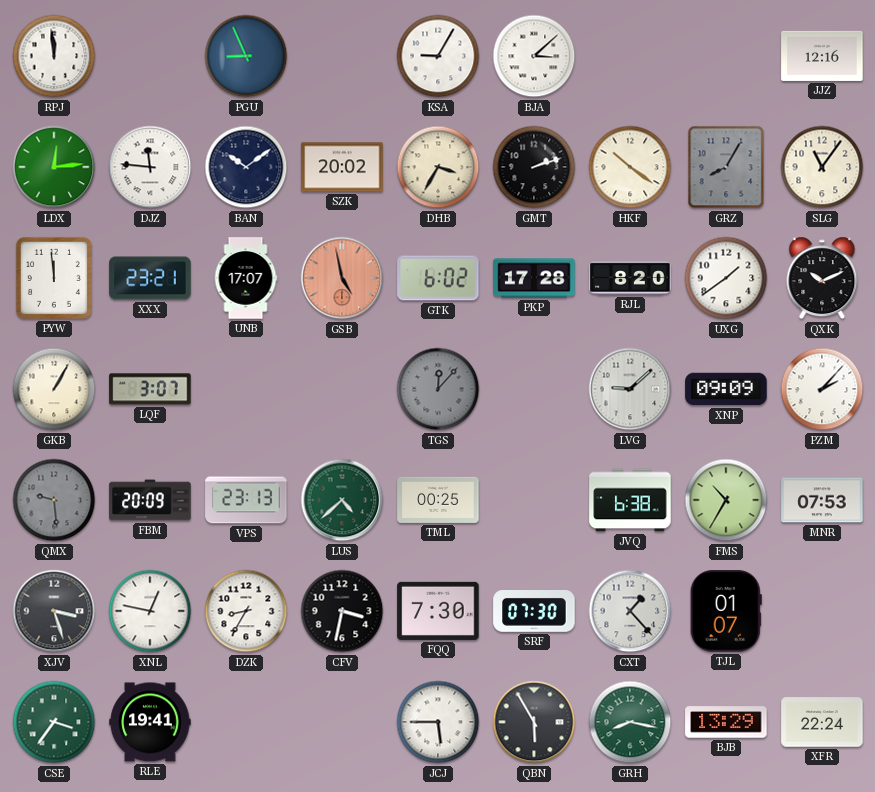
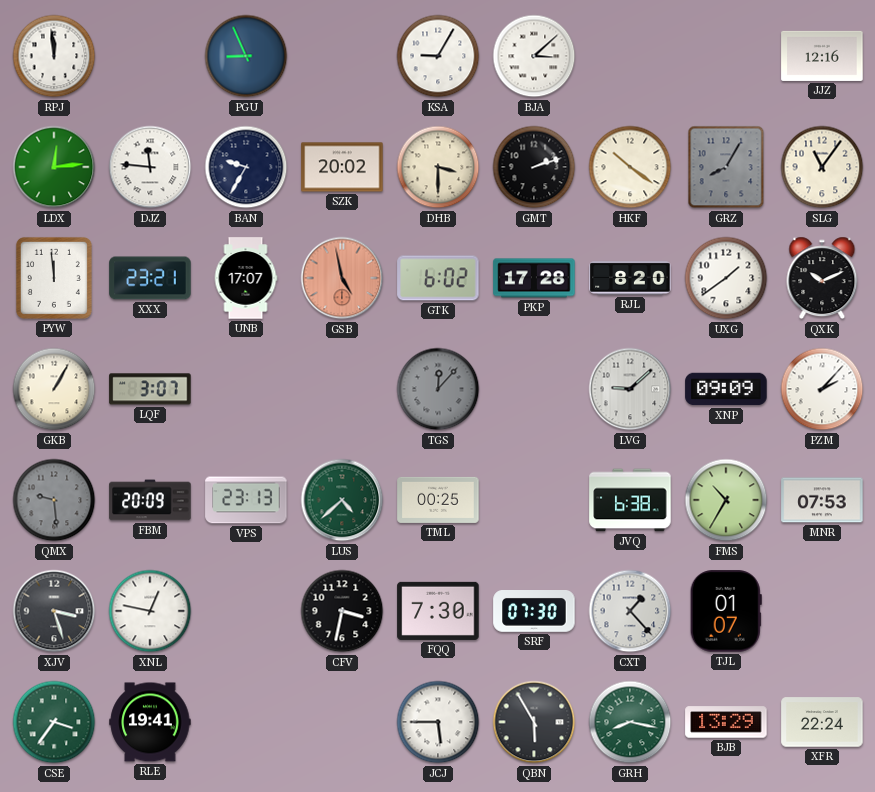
BAN: 10:09 -> 9:35 (246, 167)
DHB: 3:35 -> 3:30 (438, 167)
DZK: 8:35 -> none (246, 611)
